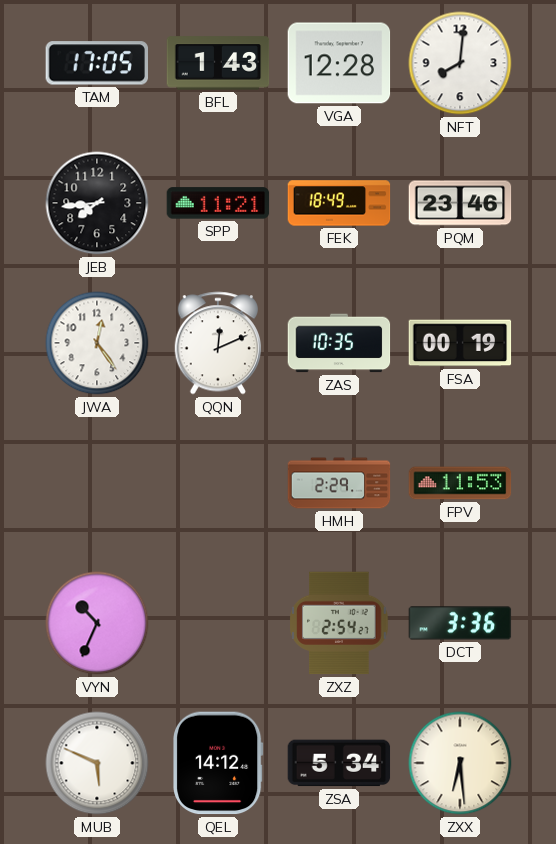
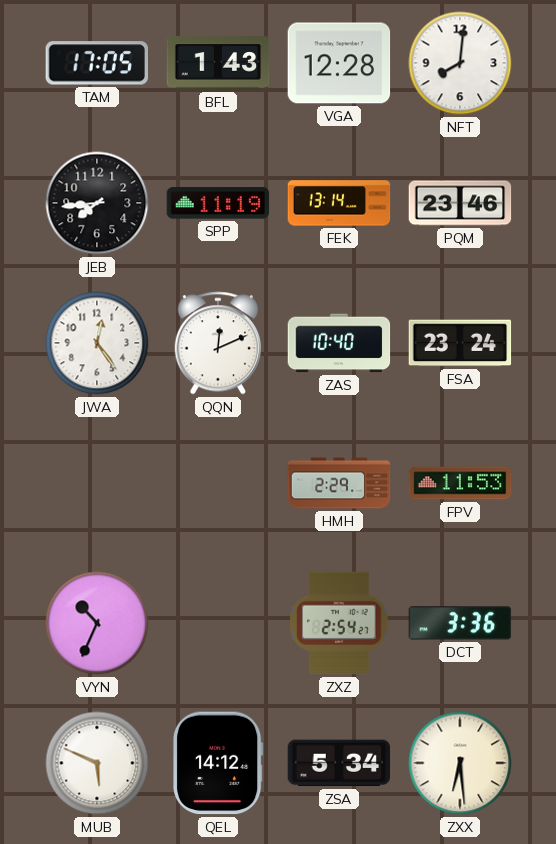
SPP: 11:21 -> 11:19 (218, 203)
FEK: 18:49 -> 13:14 (339, 203)
ZAS: 10:35 -> 10:40 (339, 343)
FSA: 00:19 -> 23:24 (460, 343)
